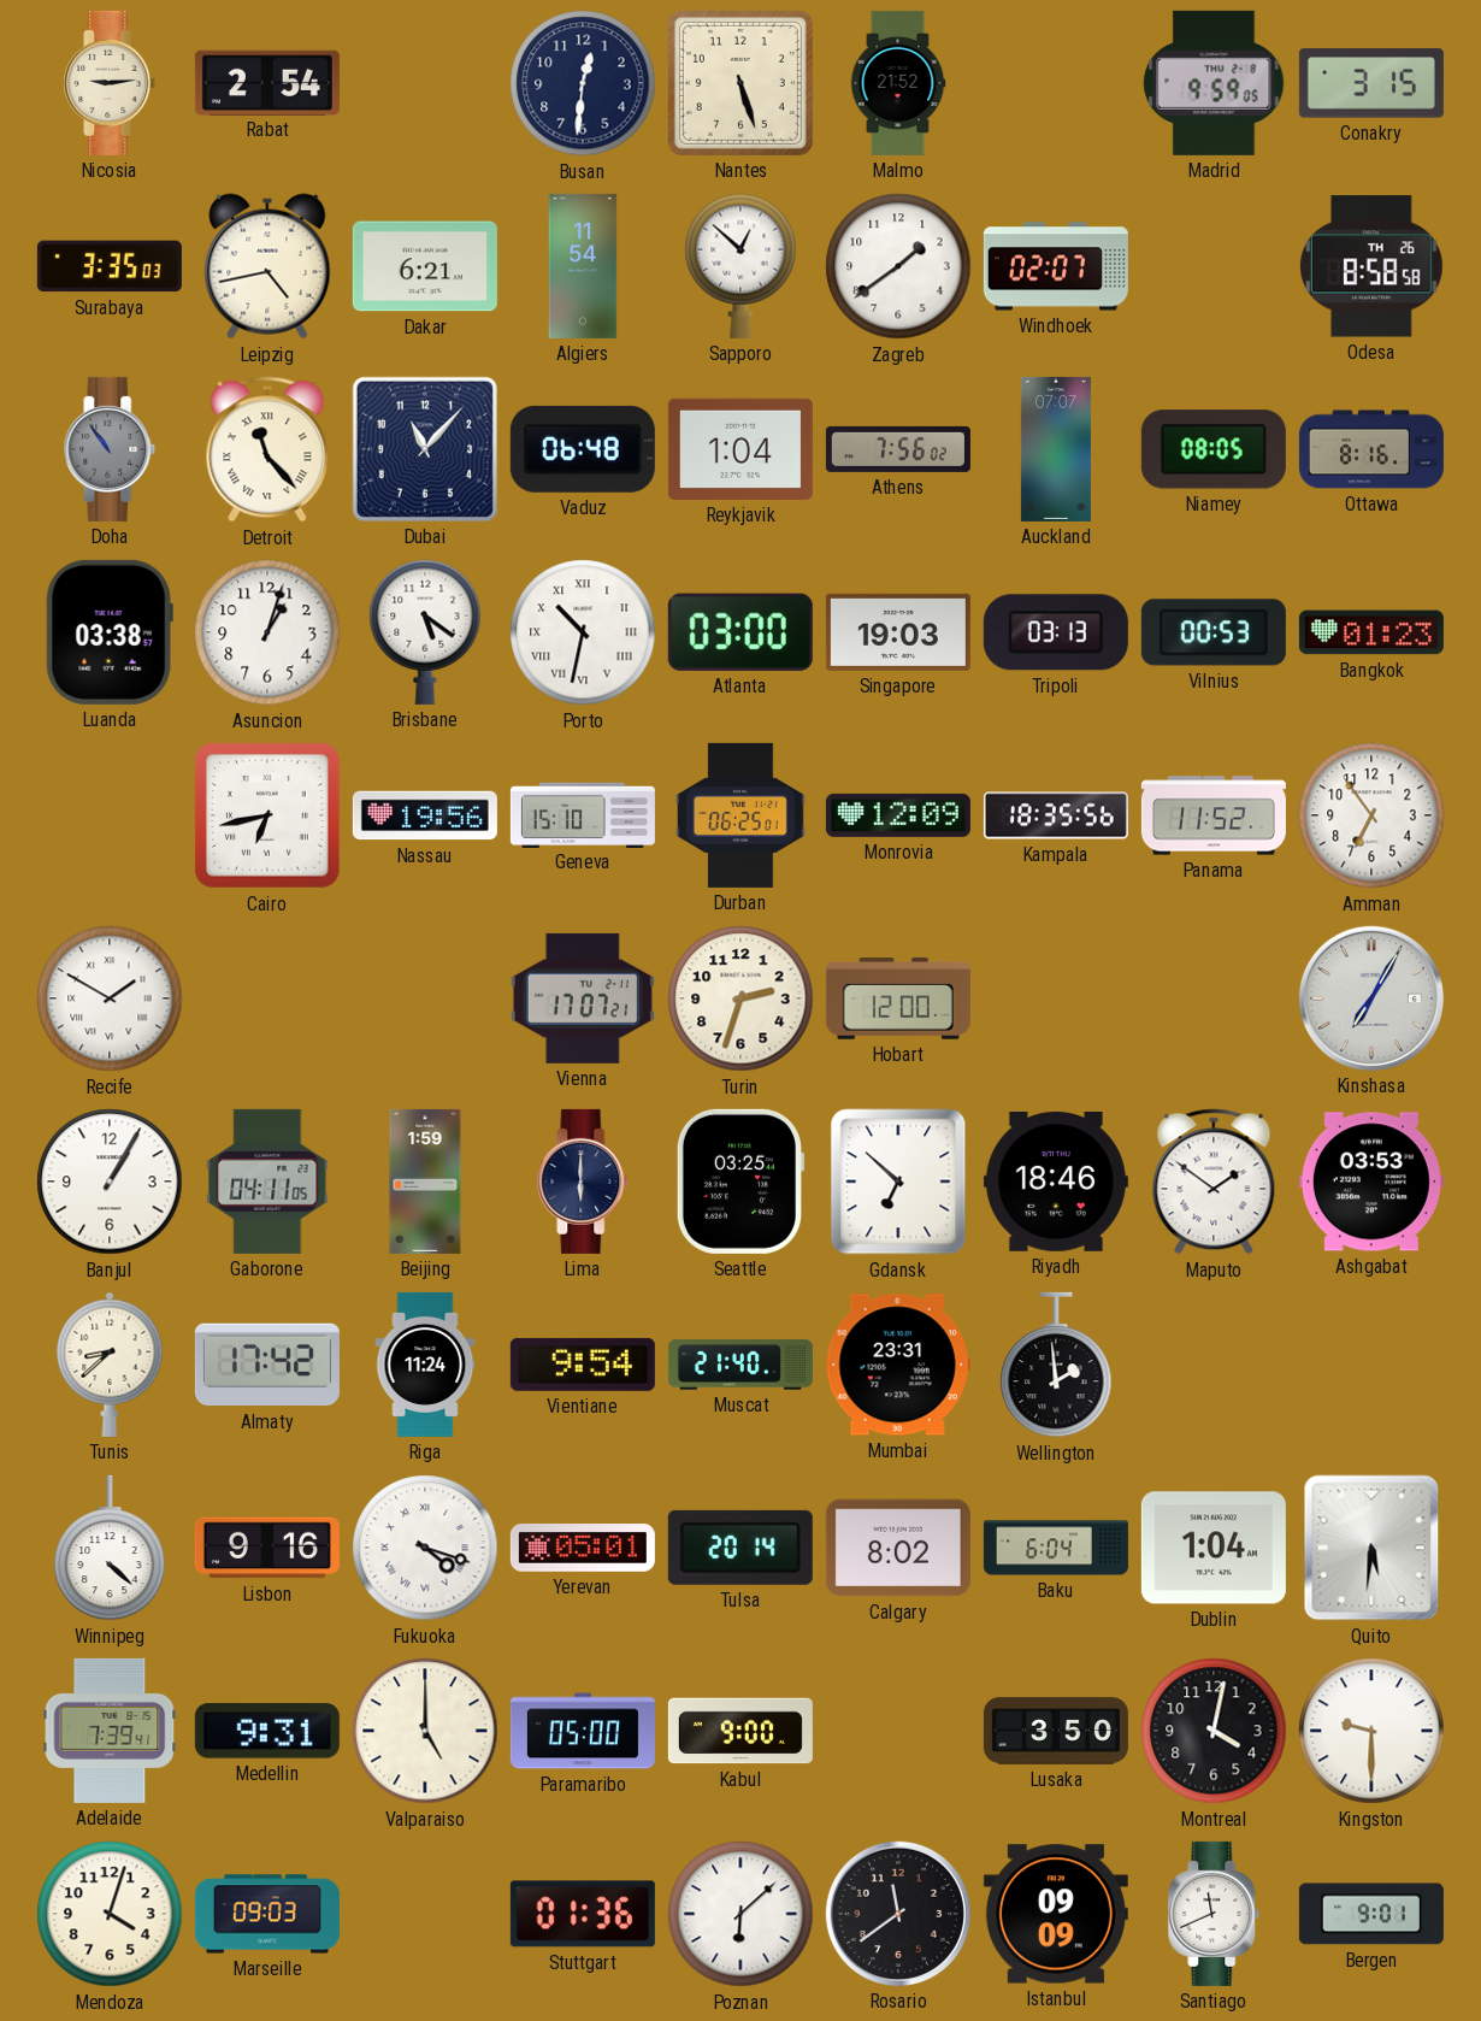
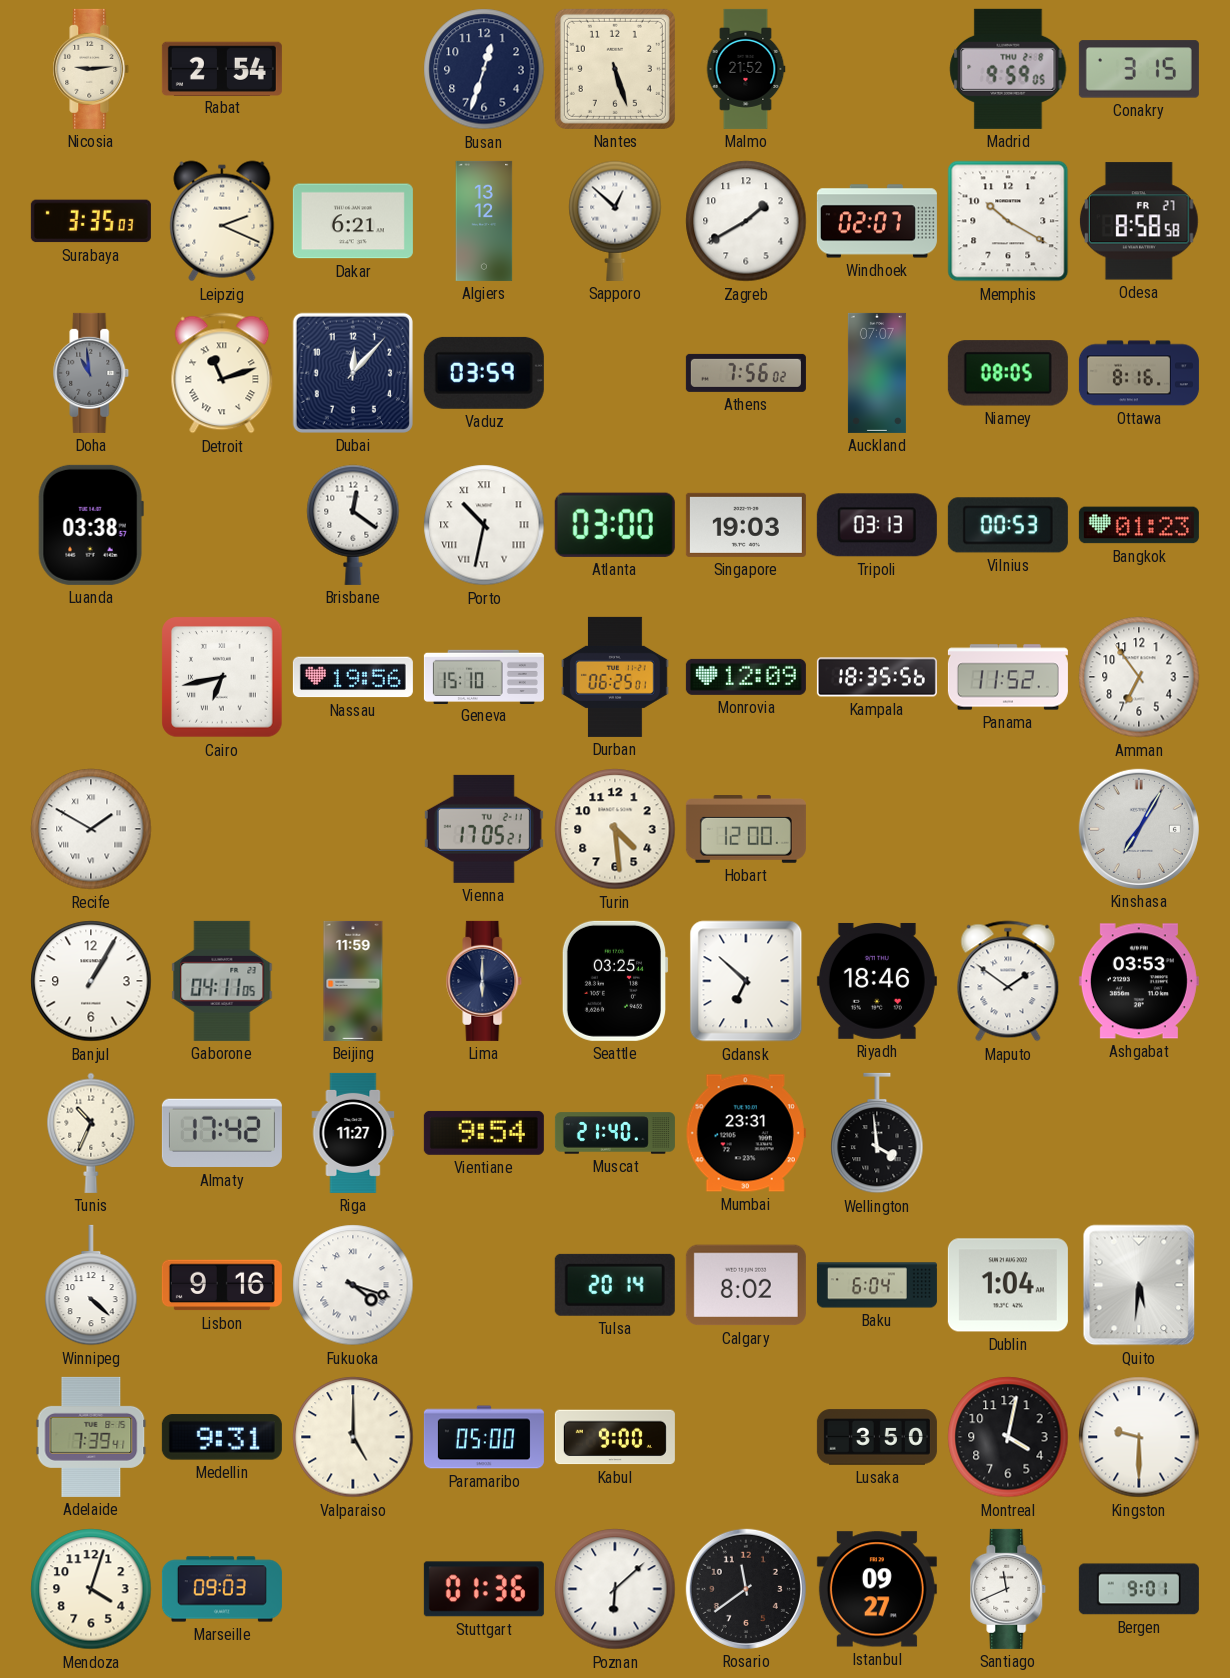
Busan: 12:31 -> 12:33 (484, 69)
Leipzig: 4:43 -> 2:19 (222, 221)
Algiers: 11:54 -> 13:12 (484, 221)
Zagreb: 1:39 -> 1:40 (746, 221)
Memphis: none -> 10:20 (1008, 221)
Odesa date: TH 26 -> FR 27 (1139, 221)
Doha: 10:54 -> 10:59 (91, 373)
Detroit: 11:23 -> 11:12 (222, 373)
Dubai: 11:07 -> 12:07 (353, 373)
Vaduz: 06:48 -> 03:59 (484, 373)
Reykjavik: 1:04 -> none (740, 449)
Asuncion: 1:03 -> none (267, 632)
Brisbane: 5:21 -> 12:21 (353, 525)
Vienna: 17:07 -> 17:05 (484, 829)
Turin: 2:33 -> 4:29 (615, 829)
Beijing: 1:59 -> 11:59 (353, 981)
Tunis: 8:38 -> 10:34 (91, 1133)
Riga: 11:24 -> 11:27 (353, 1133)
Wellington: 1:59 -> 3:59 (877, 1133)
Yerevan: 05:01 -> none (583, 1549)
Istanbul: 09:09 -> 09:27 (877, 1589)
